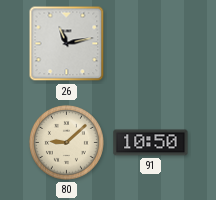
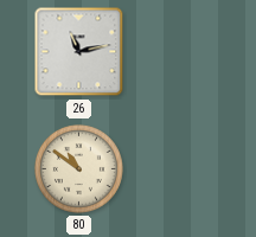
80: 9:08 -> 10:51 (78, 168)
91: 10:50 -> none (151, 143)
